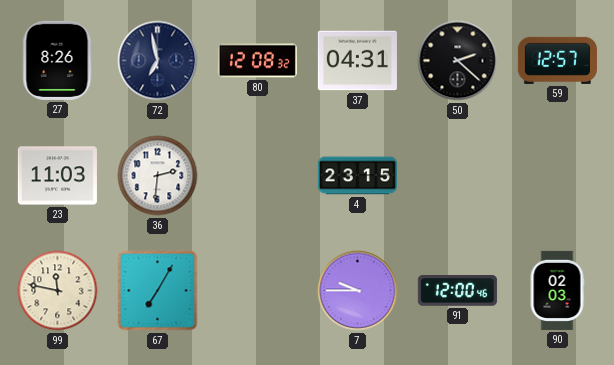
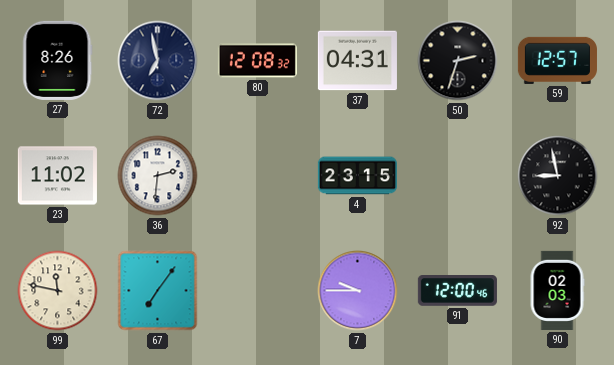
50: 2:22 -> 2:33 (458, 61)
23: 11:03 -> 11:02 (57, 176)
92: none -> 8:58 (558, 176)
67: 7:05 -> 7:06 (158, 291)
